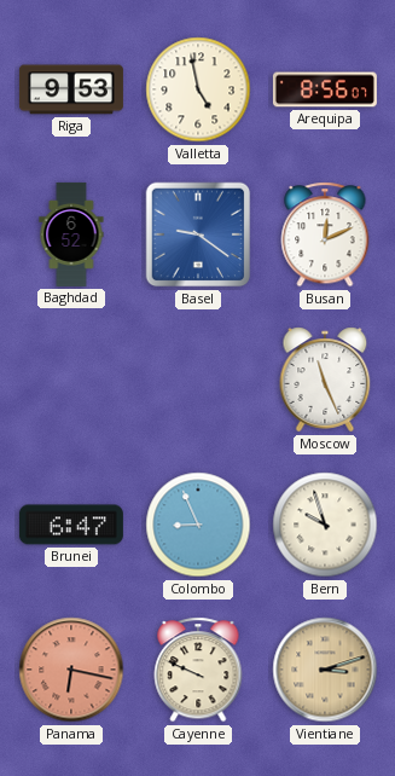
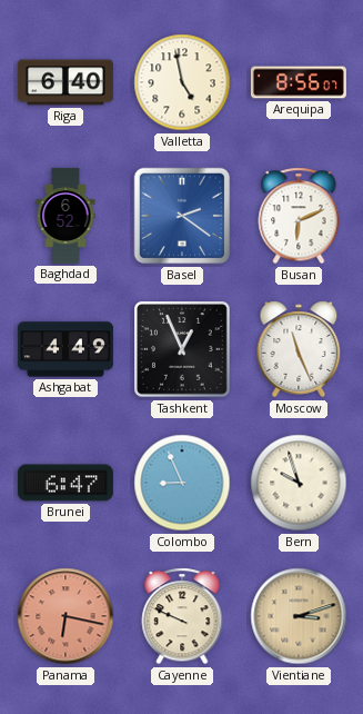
Riga: 9:53 -> 6:40 (65, 82)
Basel: 9:21 -> 2:21 (182, 216)
Busan: 12:11 -> 6:11 (299, 216)
Ashgabat: none -> 4:49 (65, 349)
Tashkent: none -> 12:56 (183, 350)
